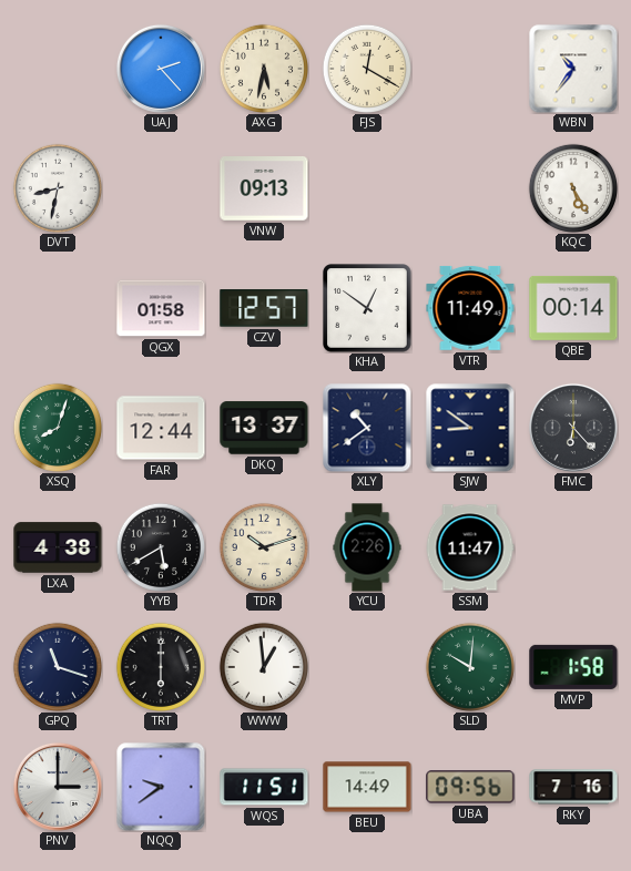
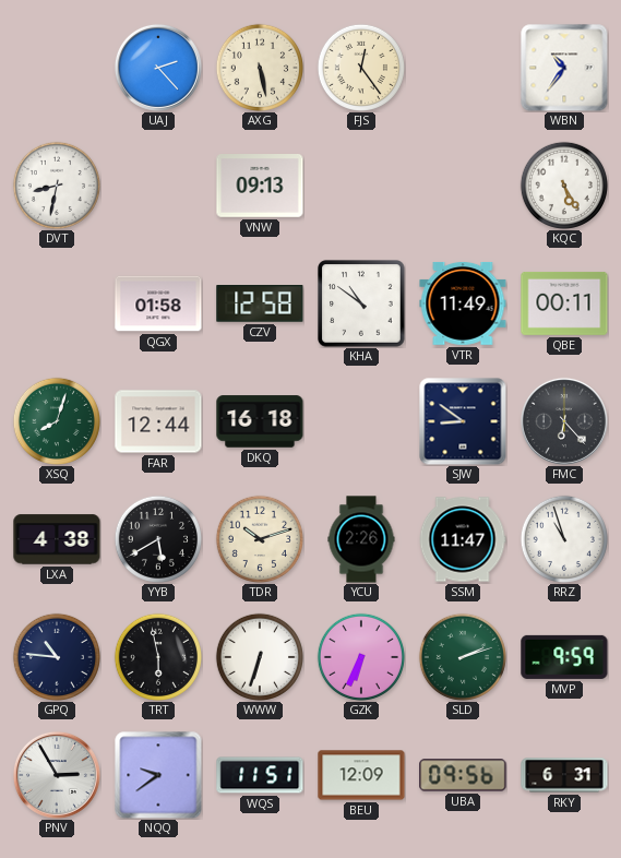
AXG: 5:32 -> 5:28 (259, 67)
FJS: 12:20 -> 12:24 (360, 67)
CZV: 12:57 -> 12:58 (260, 305)
KHA: 12:51 -> 10:51 (361, 303)
QBE: 00:14 -> 00:11 (564, 303)
DKQ: 13:37 -> 16:18 (260, 421)
XLY: 10:39 -> none (367, 428)
RRZ: none -> 10:57 (563, 538)
GPQ: 11:18 -> 10:46 (56, 656)
TRT: 6:00 -> 5:58 (157, 656)
WWW: 12:59 -> 6:33 (259, 656)
GZK: none -> 6:34 (360, 656)
SLD: 10:01 -> 2:12 (462, 656)
MVP: 1:58 -> 9:59 (564, 657)
PNV: 3:00 -> 2:55 (57, 775)
BEU: 14:49 -> 12:09 (361, 775)
RKY: 7:16 -> 6:31 (564, 775)
